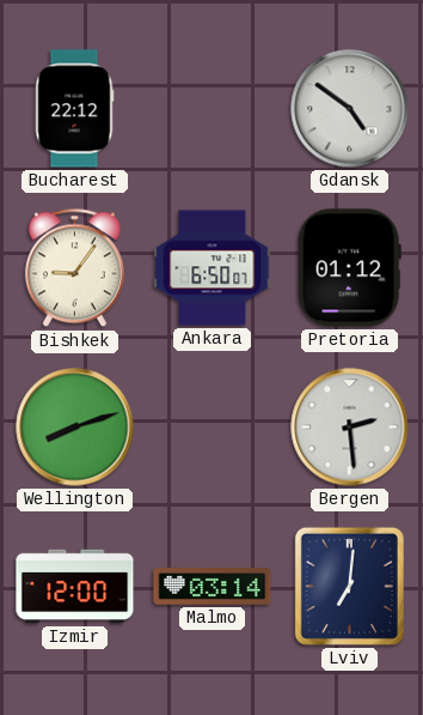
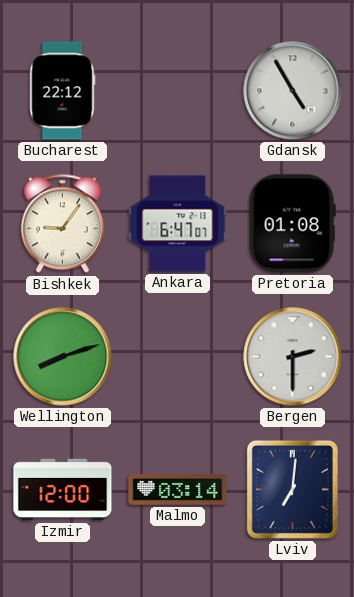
Gdansk: 4:51 -> 4:55 (293, 91)
Ankara: 6:50 -> 6:47 (178, 224)
Pretoria: 01:12 -> 01:08 (292, 224)
Bergen: 2:29 -> 2:30 (293, 357)
